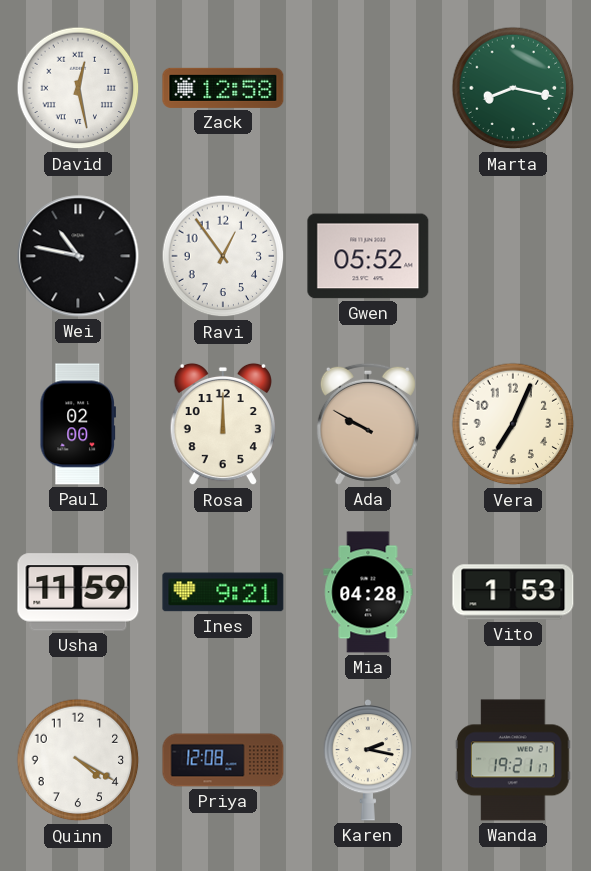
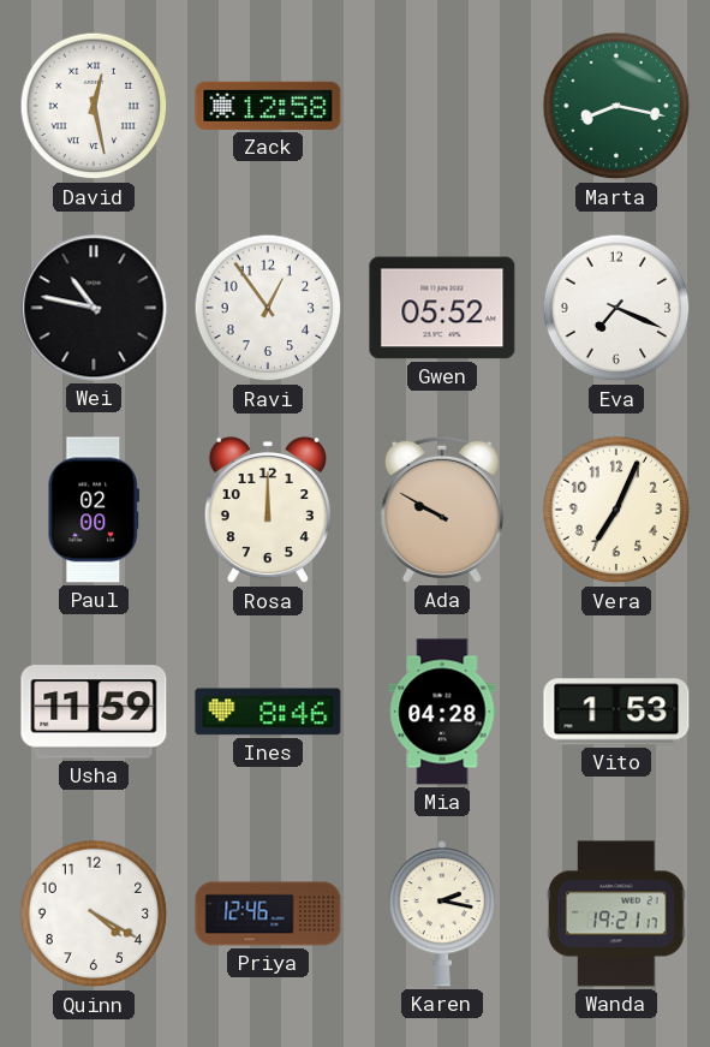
Eva: none -> 7:19 (616, 308)
Ines: 9:21 -> 8:46 (268, 712)
Priya: 12:08 -> 12:46 (268, 914)
